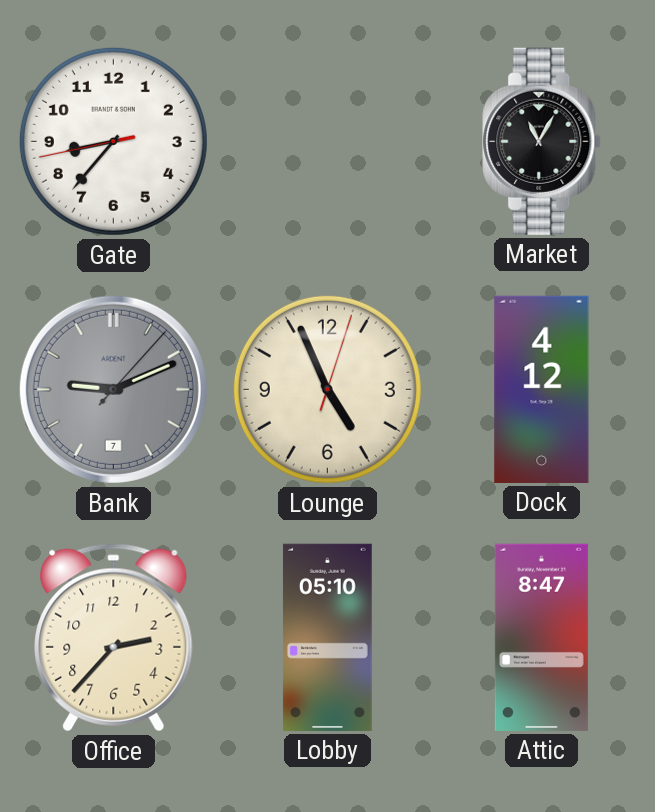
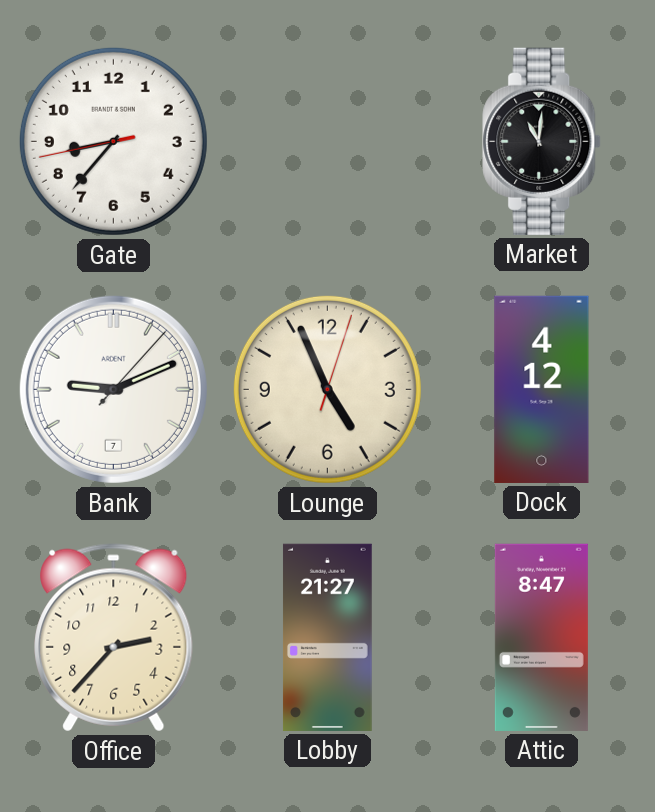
Market: 11:05 -> 11:01 (542, 141)
Bank dial: grey -> white (113, 389)
Lobby: 05:10 -> 21:27 (328, 637)
